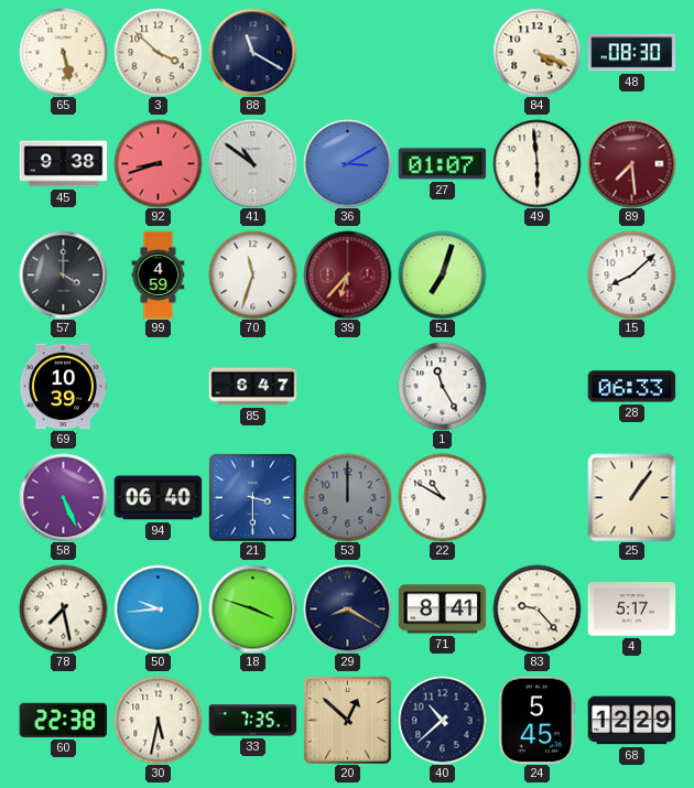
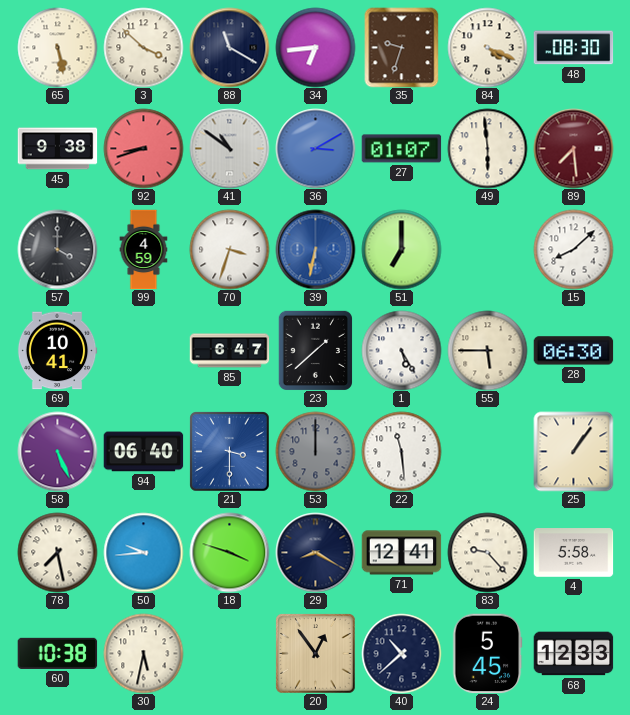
34: none -> 6:44 (315, 47)
35: none -> 9:33 (402, 47)
70: 11:33 -> 3:33 (229, 249)
39: 6:37 -> 6:32 (315, 249)
39 dial: burgundy -> blue (315, 249)
51: 7:03 -> 7:00 (401, 249)
69: 10:39 -> 10:41 (57, 351)
23: none -> 1:38 (315, 350)
1: 11:25 -> 5:25 (401, 350)
55: none -> 5:45 (487, 350)
28: 06:33 -> 06:30 (573, 351)
22: 10:50 -> 11:29 (401, 451)
71: 8:41 -> 12:41 (401, 553)
4: 5:17 -> 5:58 (573, 553)
60: 22:38 -> 10:38 (57, 653)
33: 7:35 -> none (252, 721)
20: 12:52 -> 12:54 (315, 653)
68: 12:29 -> 12:33 (573, 654)
